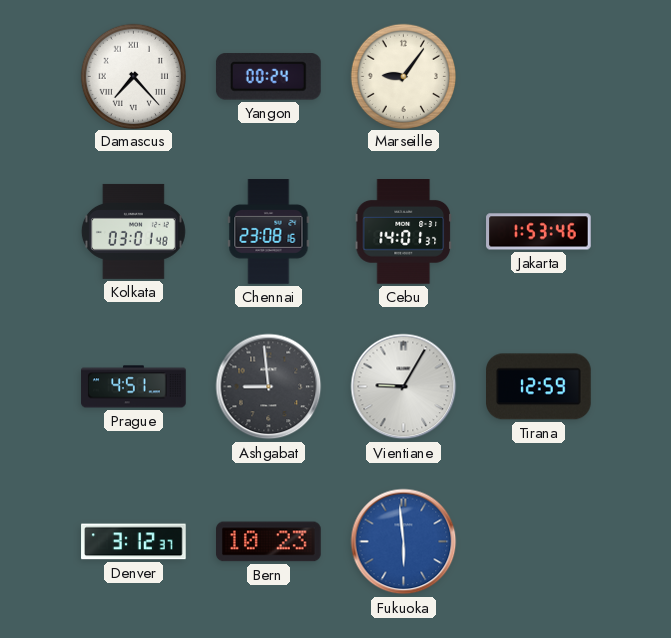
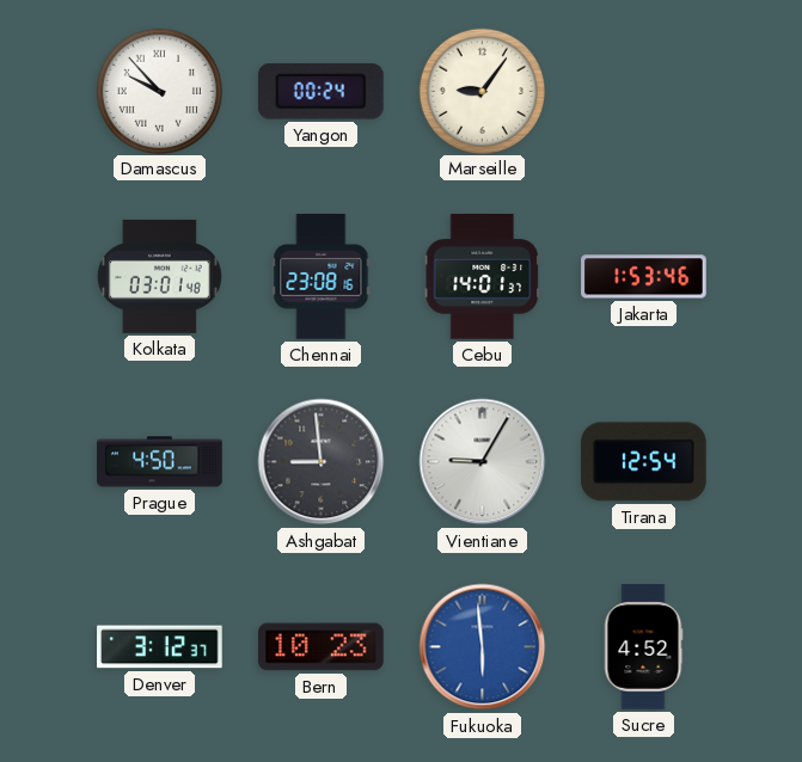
Damascus: 7:23 -> 9:53 (159, 91)
Prague: 4:51 -> 4:50 (160, 462)
Tirana: 12:59 -> 12:54 (644, 462)
Sucre: none -> 4:52 (643, 647)
